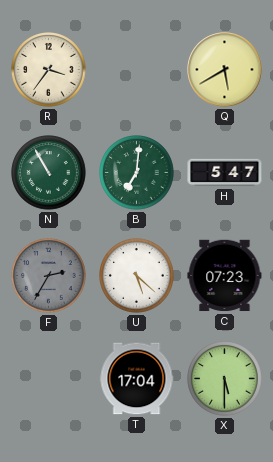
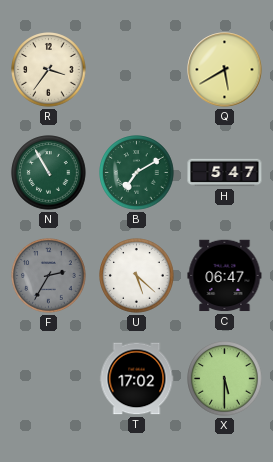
B: 7:01 -> 7:10 (137, 173)
C: 07:23 -> 06:47 (225, 276)
T: 17:04 -> 17:02 (137, 379)
